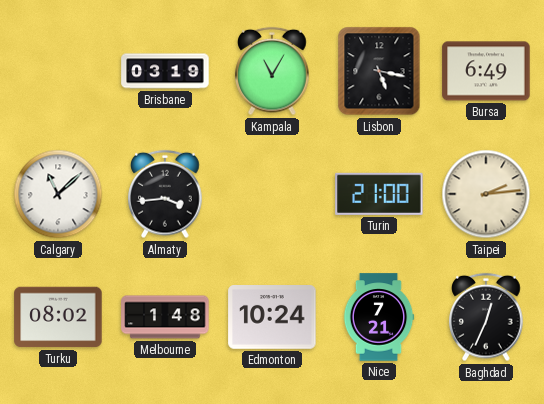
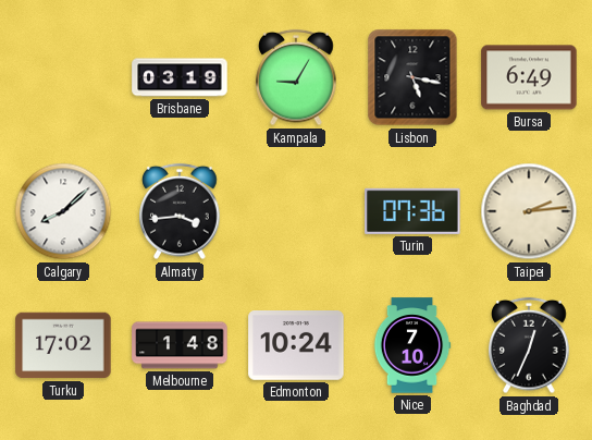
Kampala: 11:05 -> 9:05 (296, 77)
Calgary: 11:08 -> 8:08 (63, 211)
Turin: 21:00 -> 07:36 (412, 211)
Turku: 08:02 -> 17:02 (63, 345)
Nice: 7:21 -> 7:10 (412, 345)
